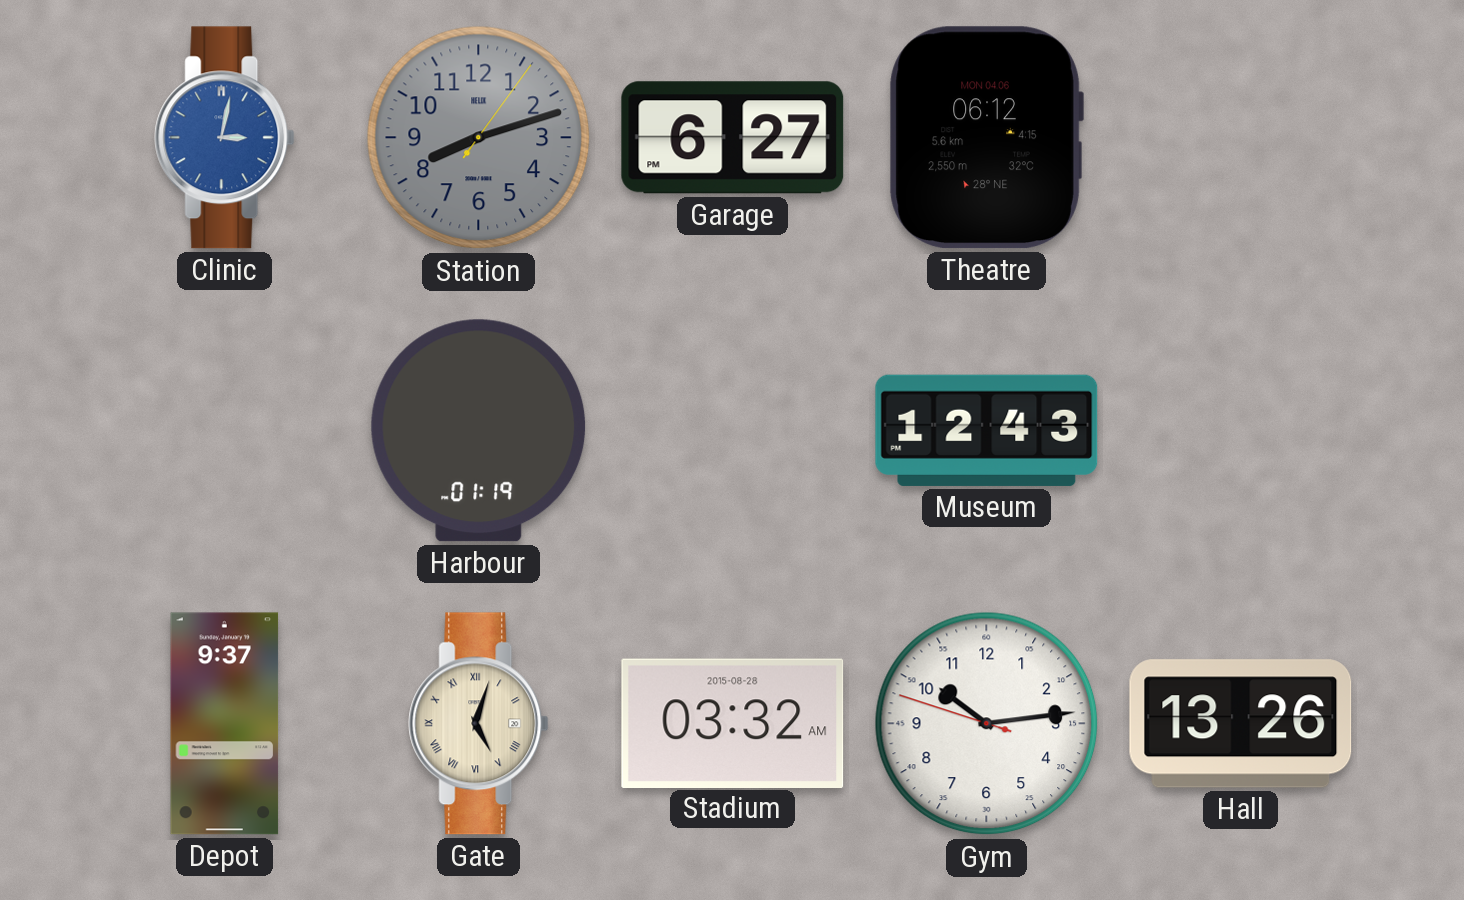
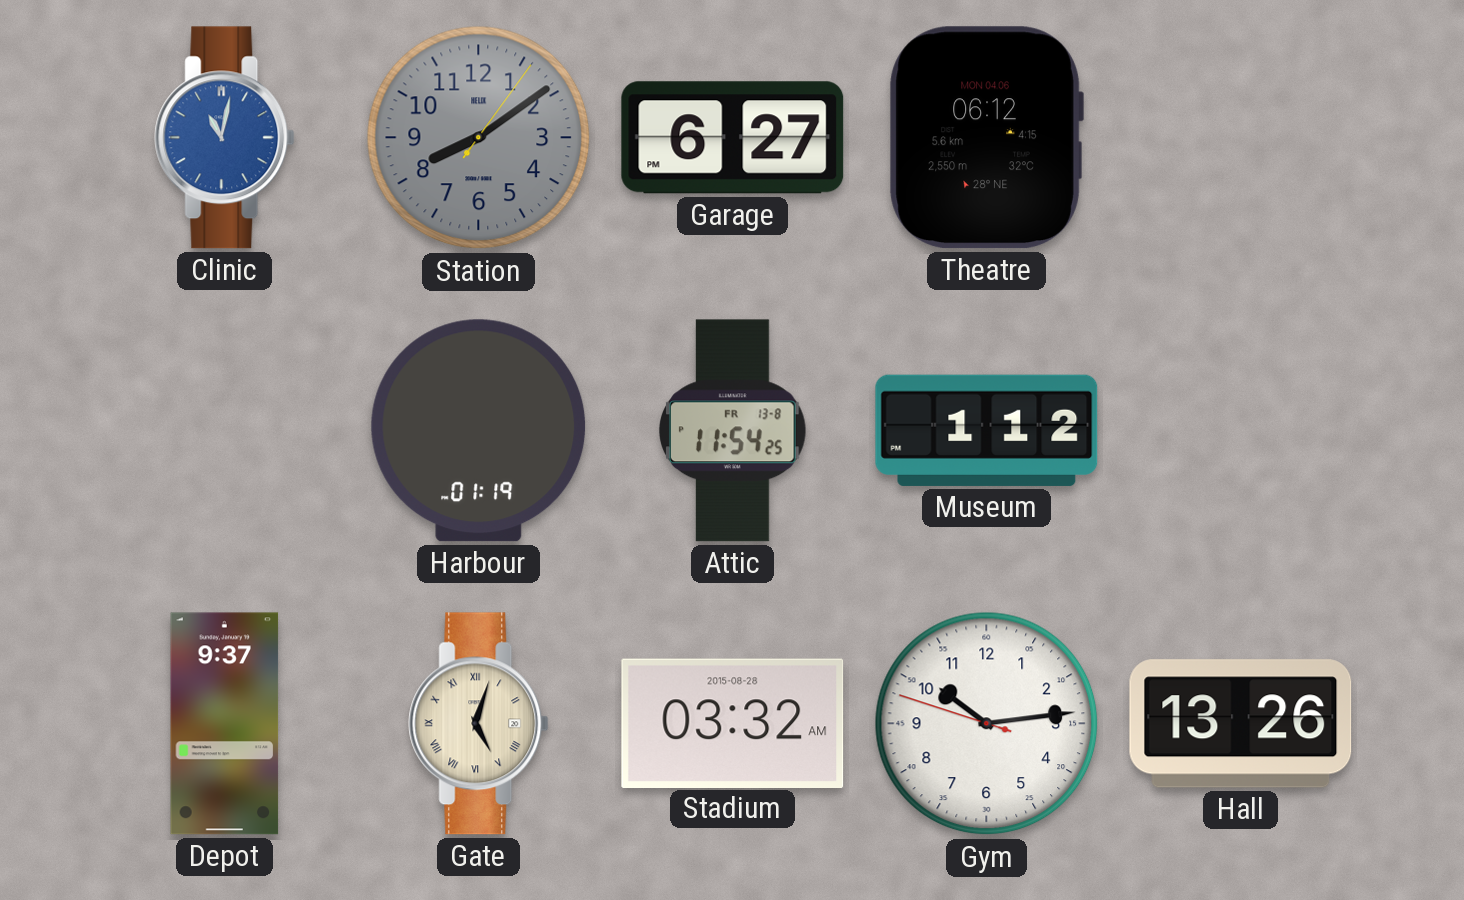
Clinic: 3:02 -> 11:02 (225, 138)
Station: 8:12 -> 8:09 (479, 138)
Attic: none -> 11:54 (733, 431)
Museum: 12:43 -> 1:12 (987, 430)
